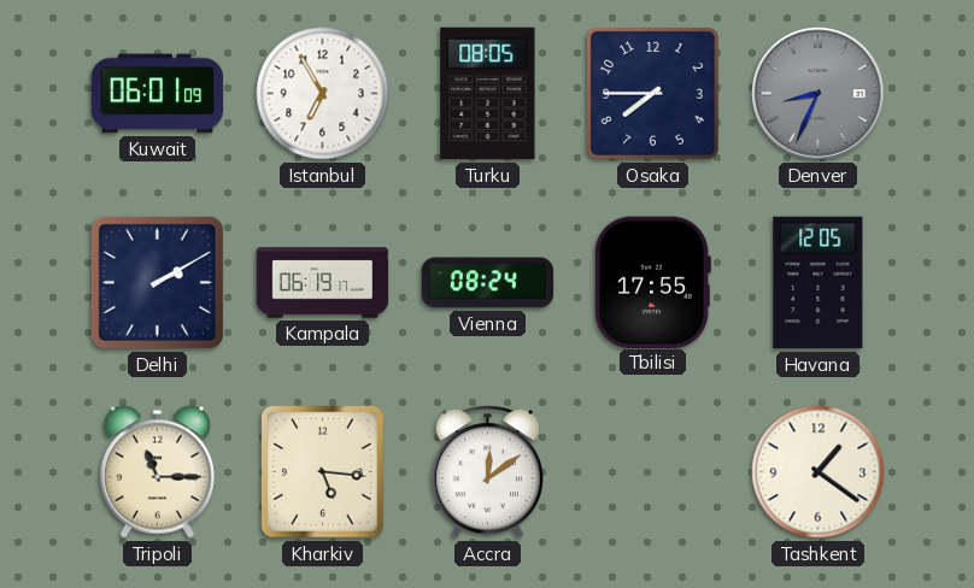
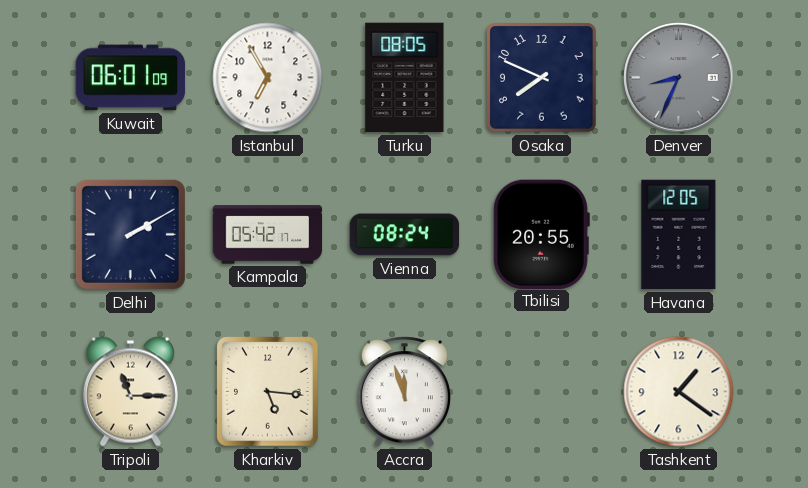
Osaka: 7:45 -> 7:49 (542, 78)
Kampala: 06:19 -> 05:42 (268, 235)
Tbilisi: 17:55 -> 20:55 (541, 234)
Accra: 12:09 -> 11:57 (404, 392)
